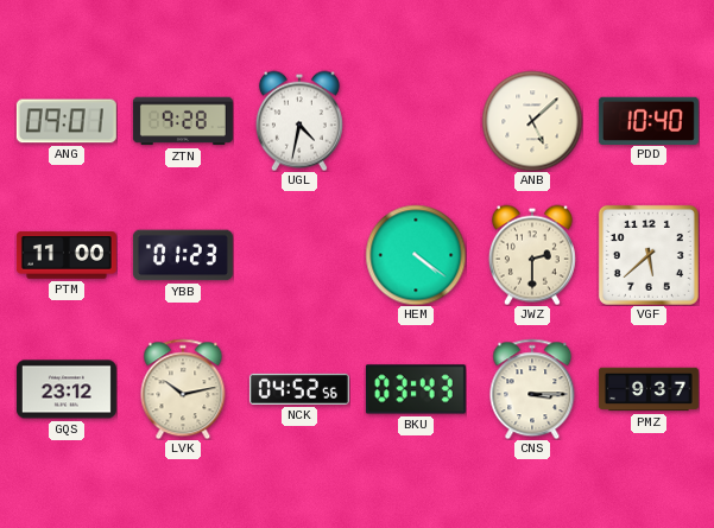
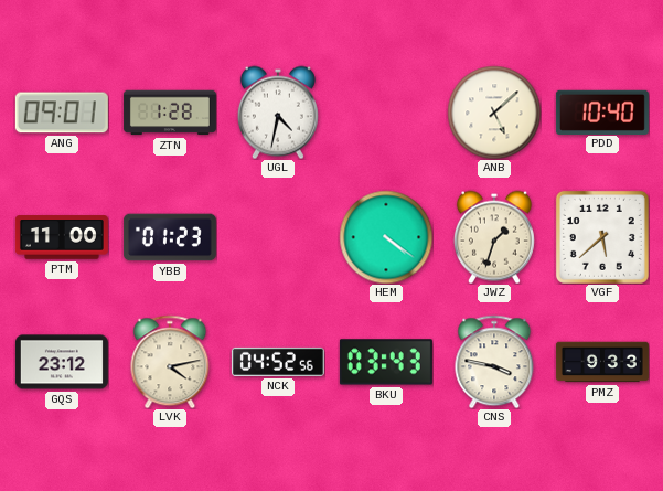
ZTN: 9:28 -> 1:28 (170, 113)
JWZ: 2:30 -> 1:33 (494, 237)
LVK: 10:13 -> 4:13 (170, 362)
CNS: 3:15 -> 3:47 (494, 362)
PMZ: 9:37 -> 9:33 (602, 362)
